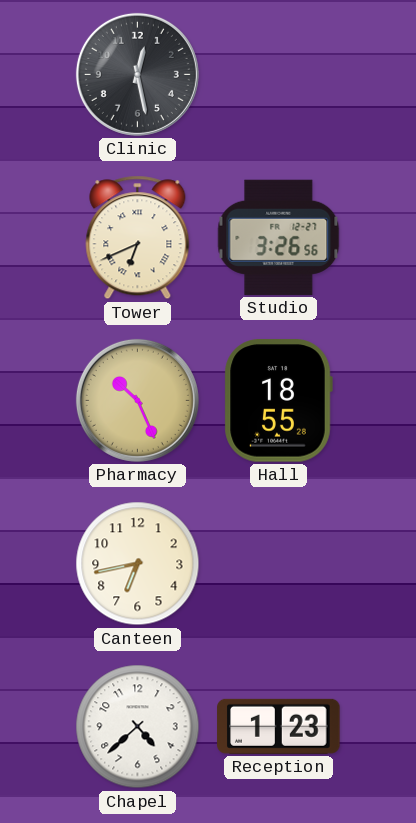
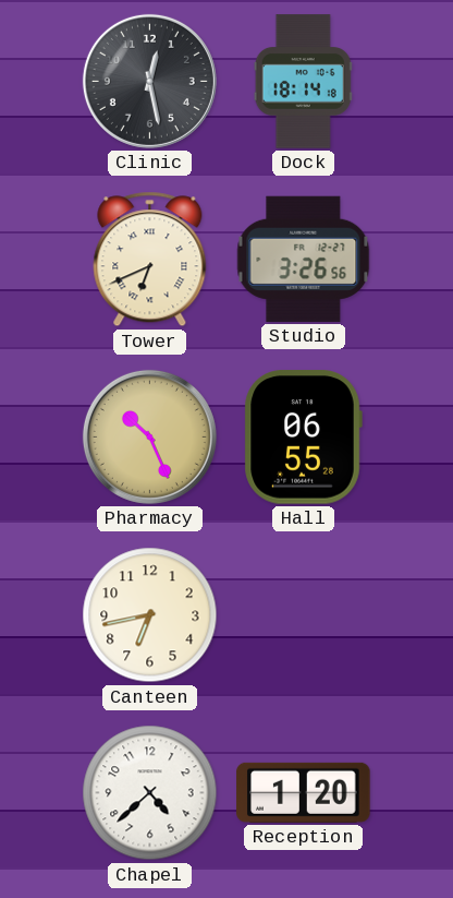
Dock: none -> 18:14 (303, 82)
Hall: 18:55 -> 06:55 (303, 438)
Reception: 1:23 -> 1:20 (304, 792)
